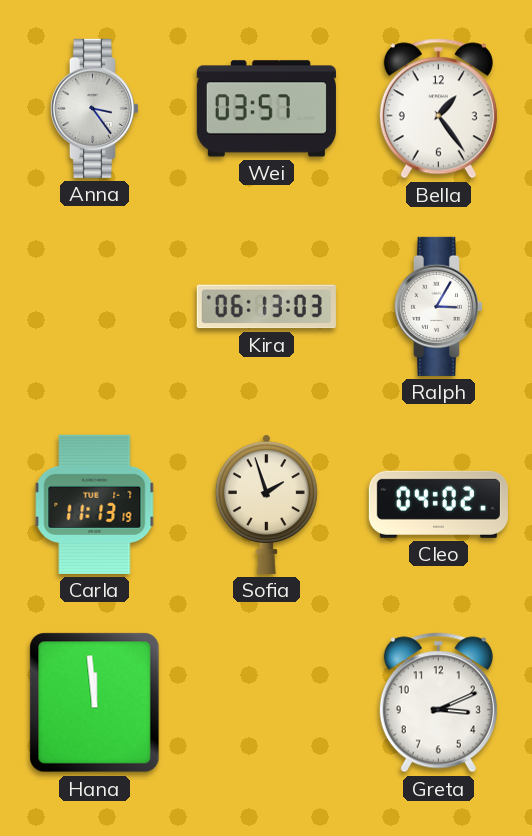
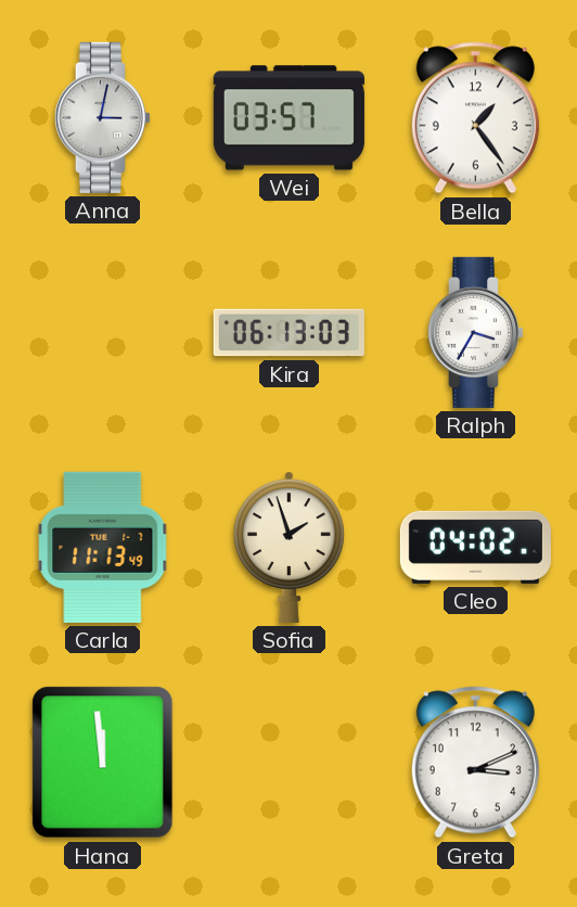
Anna: 3:24 -> 3:02 (102, 117)
Ralph: 3:05 -> 3:35 (475, 332)
Carla: 11:13:19 -> 11:13:49 (103, 547)
